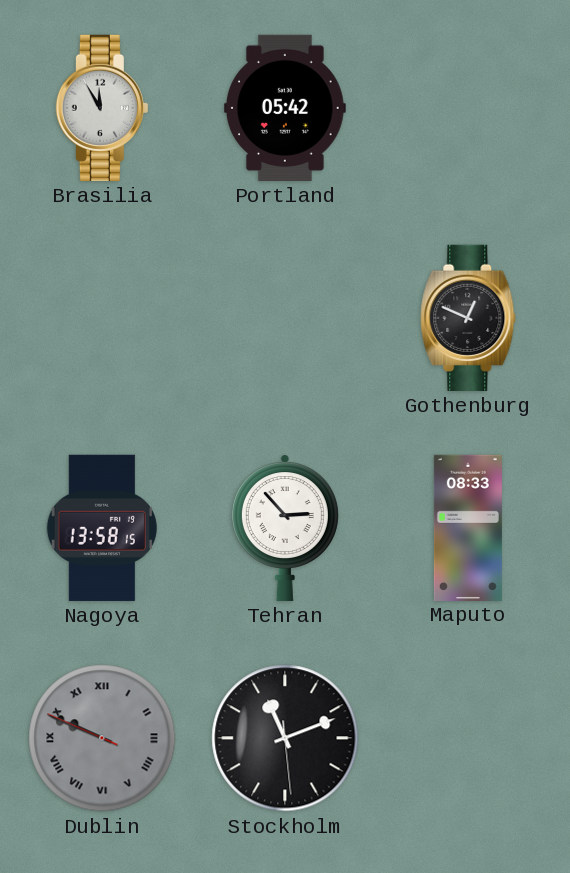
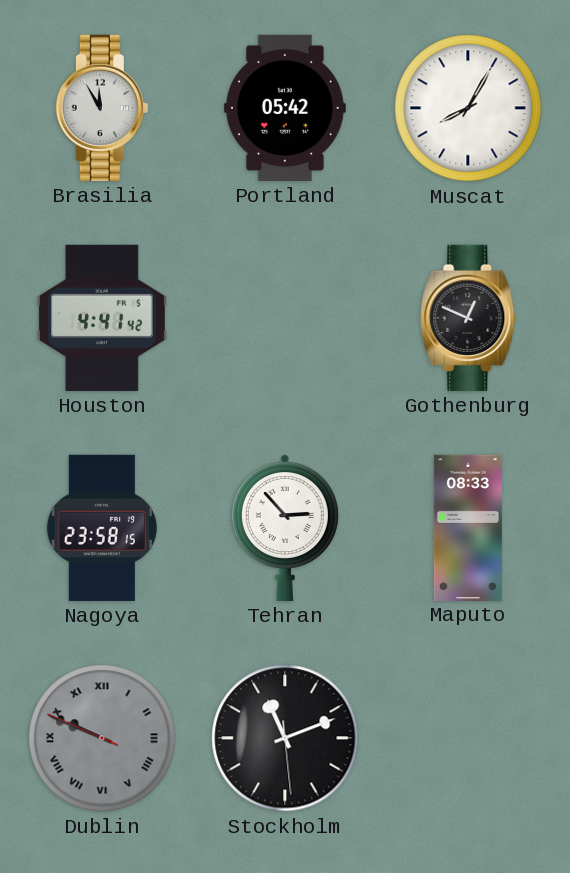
Muscat: none -> 8:05 (468, 108)
Houston: none -> 4:41 (102, 318)
Nagoya: 13:58 -> 23:58 (102, 528)
